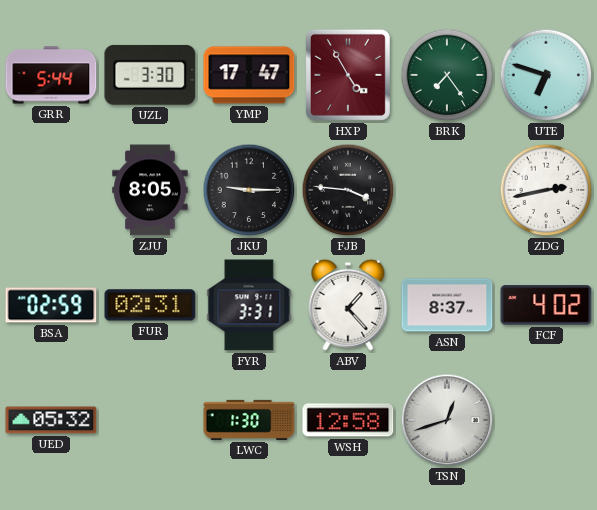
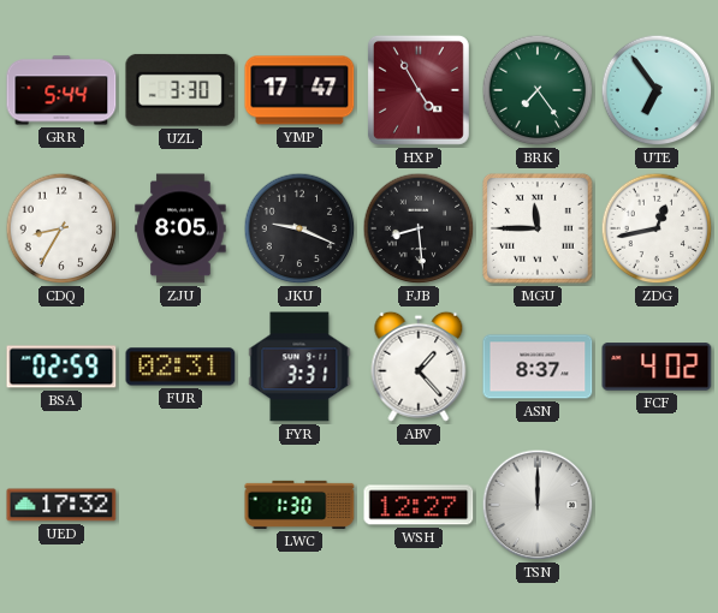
UTE: 6:48 -> 6:54 (657, 90)
CDQ: none -> 8:35 (61, 228)
JKU: 9:15 -> 9:19 (299, 228)
FJB: 3:46 -> 8:29 (419, 228)
MGU: none -> 11:45 (538, 228)
ZDG: 2:43 -> 12:43 (657, 228)
UED: 05:32 -> 17:32 (61, 505)
WSH: 12:58 -> 12:27 (419, 505)
TSN: 12:42 -> 12:00 (538, 505)
